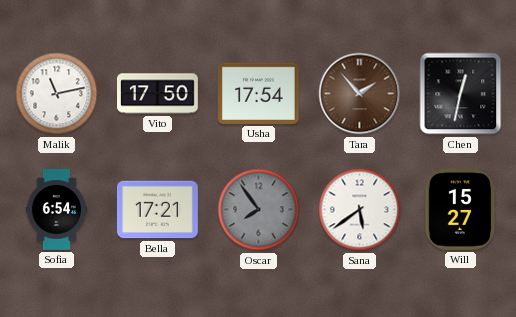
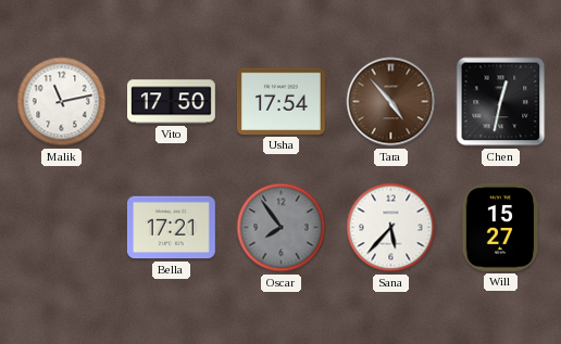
Tara: 1:53 -> 4:53 (391, 102)
Sofia: 6:54 -> none (57, 210)
Sana: 5:39 -> 5:37 (391, 228)
